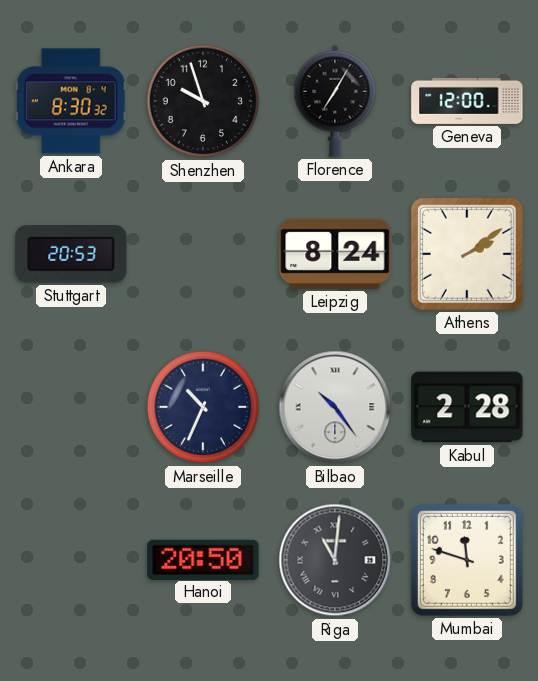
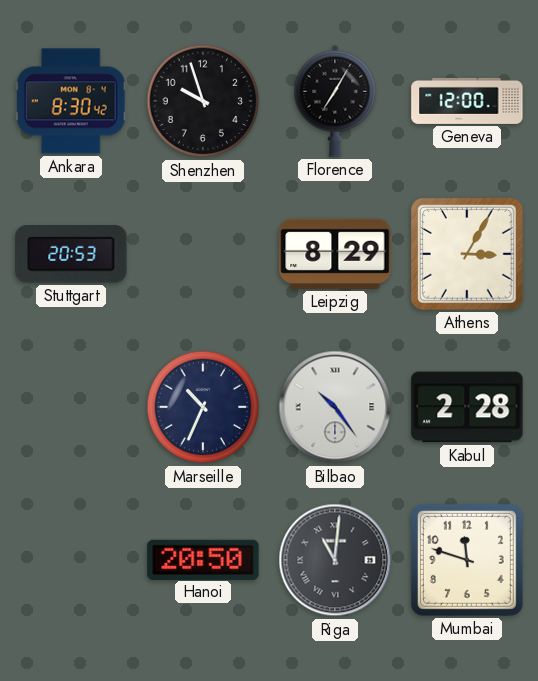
Ankara: 8:30:32 -> 8:30:42 (71, 101)
Leipzig: 8:24 -> 8:29 (335, 254)
Athens: 2:09 -> 3:05 (467, 254)
